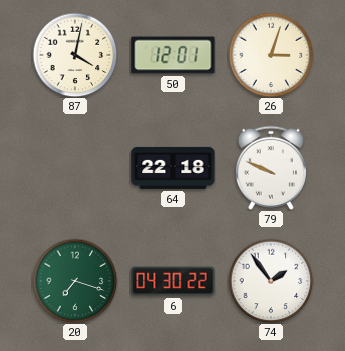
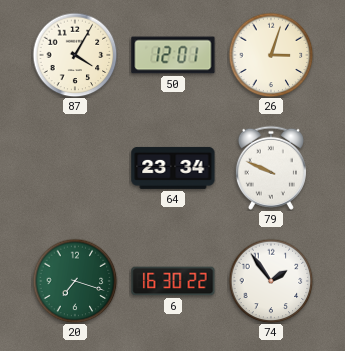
87: 4:02 -> 4:05 (75, 55)
64: 22:18 -> 23:34 (173, 168)
6: 04:30 -> 16:30 (173, 281)
